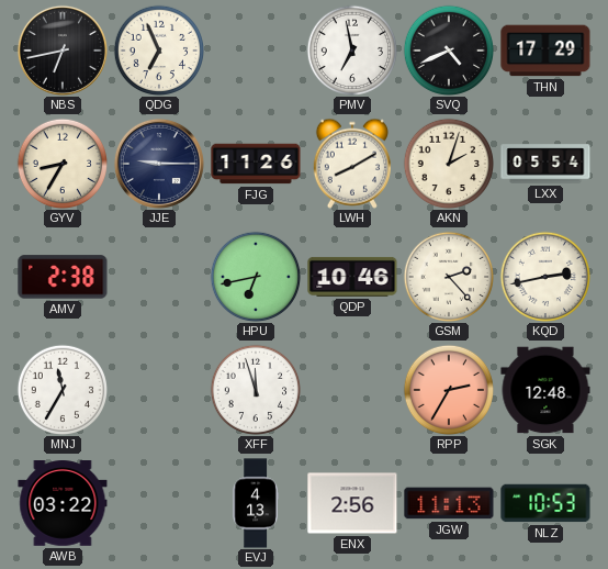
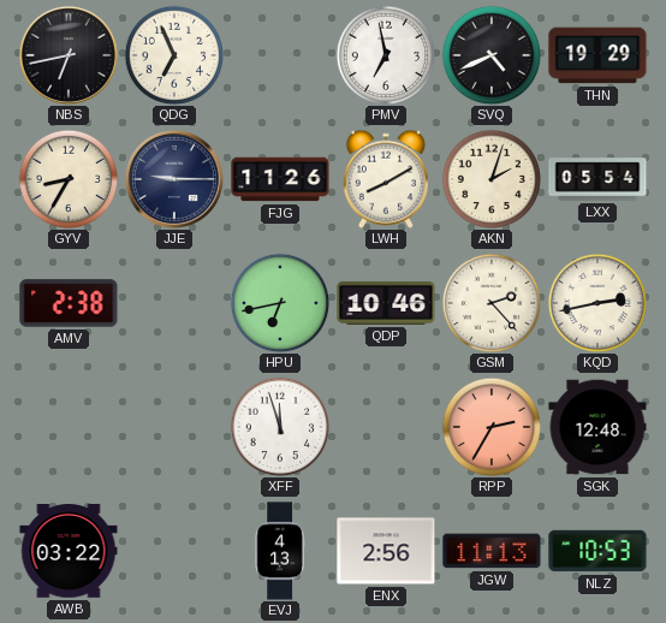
THN: 17:29 -> 19:29 (597, 55)
MNJ: 11:35 -> none (61, 389)
